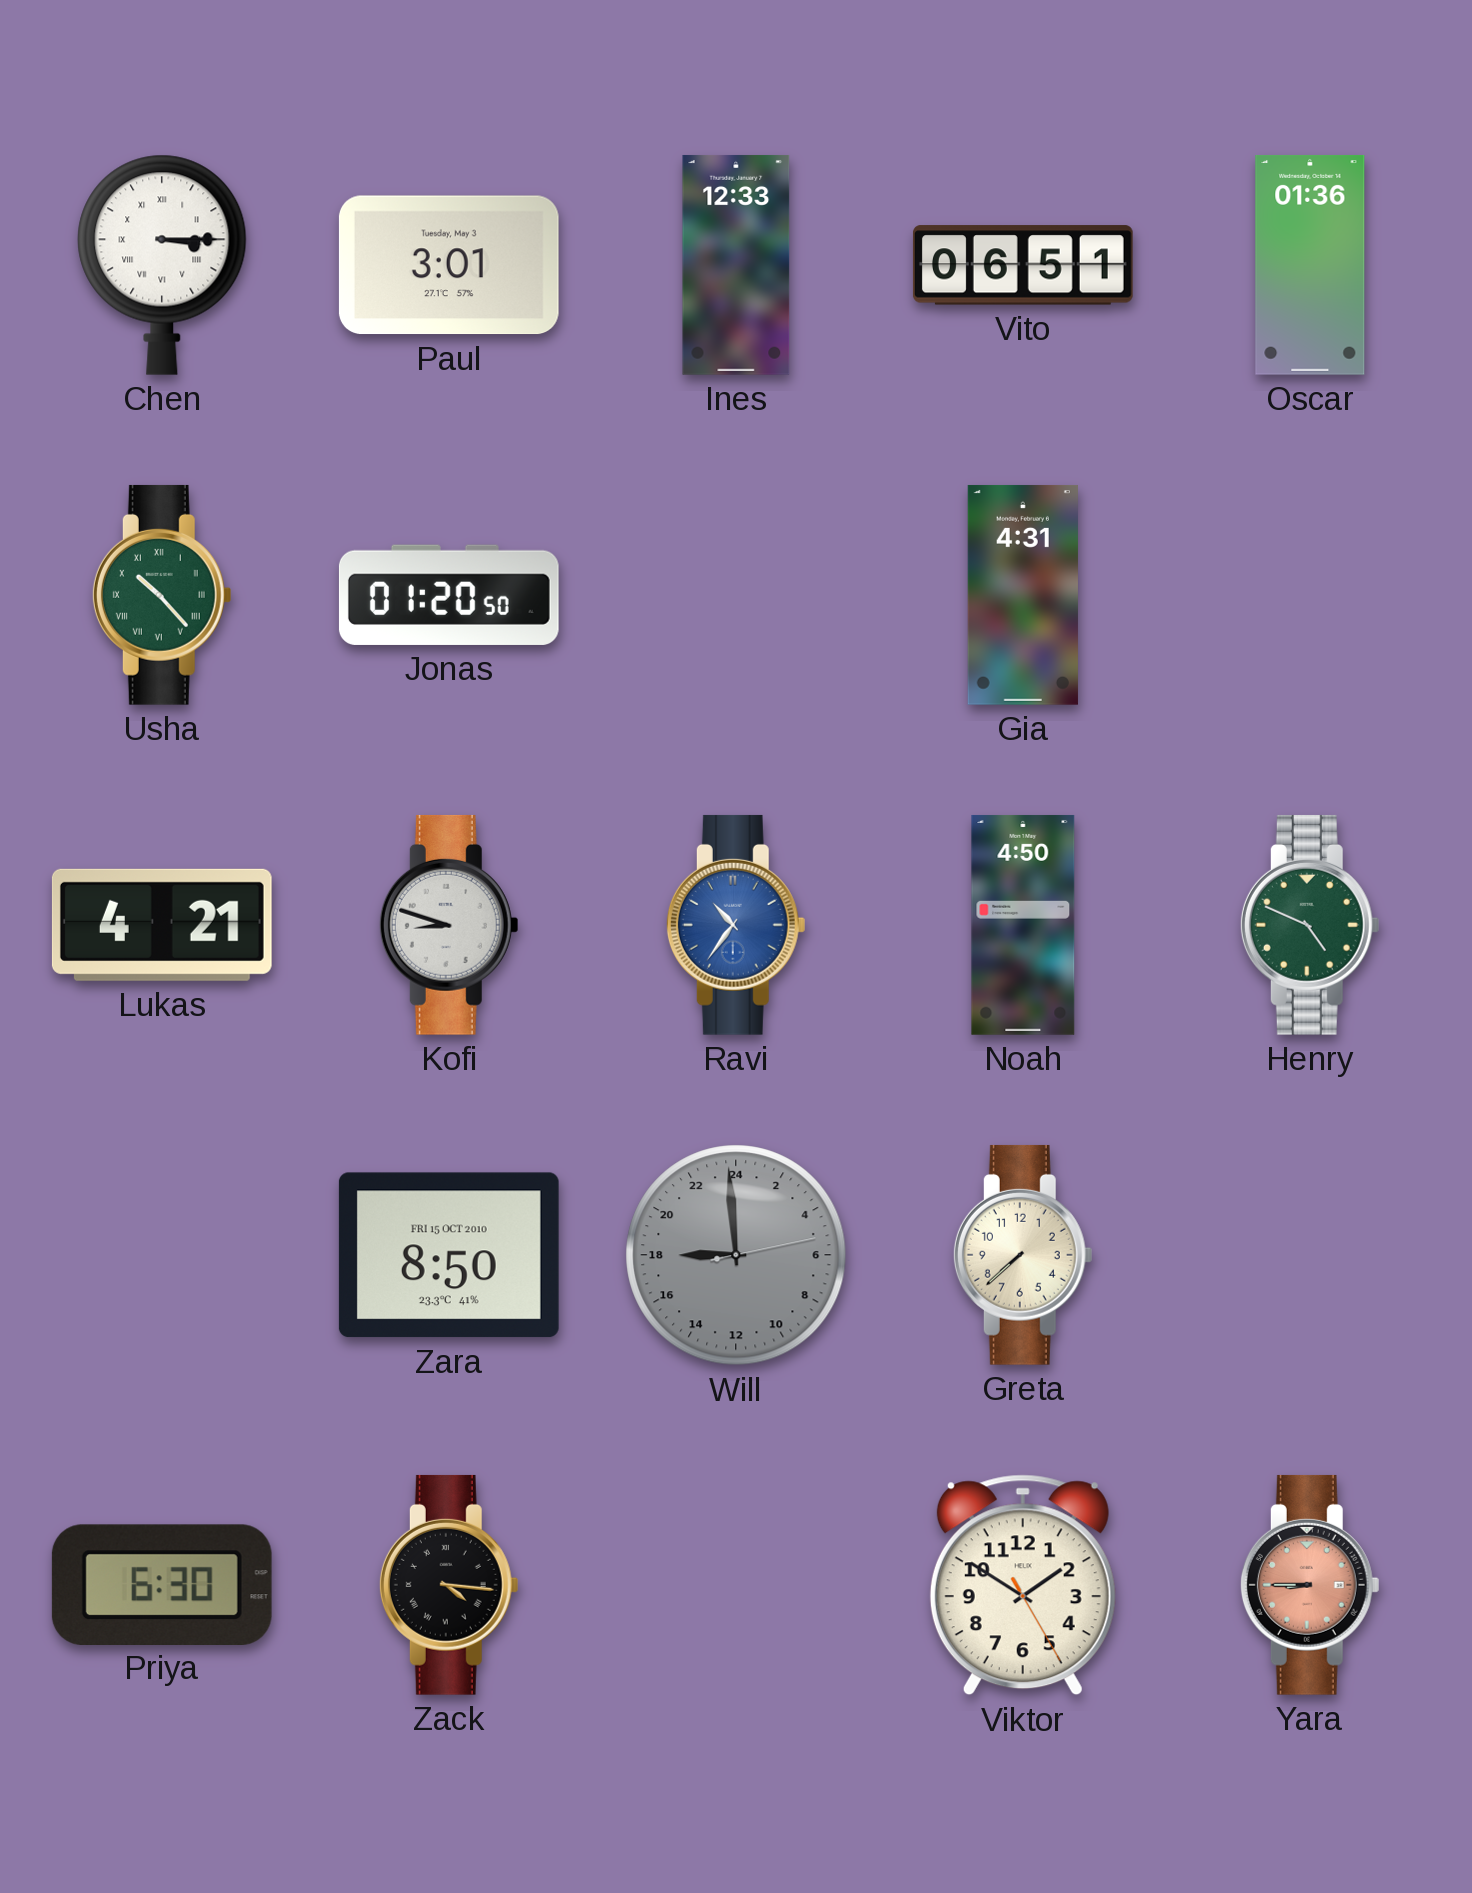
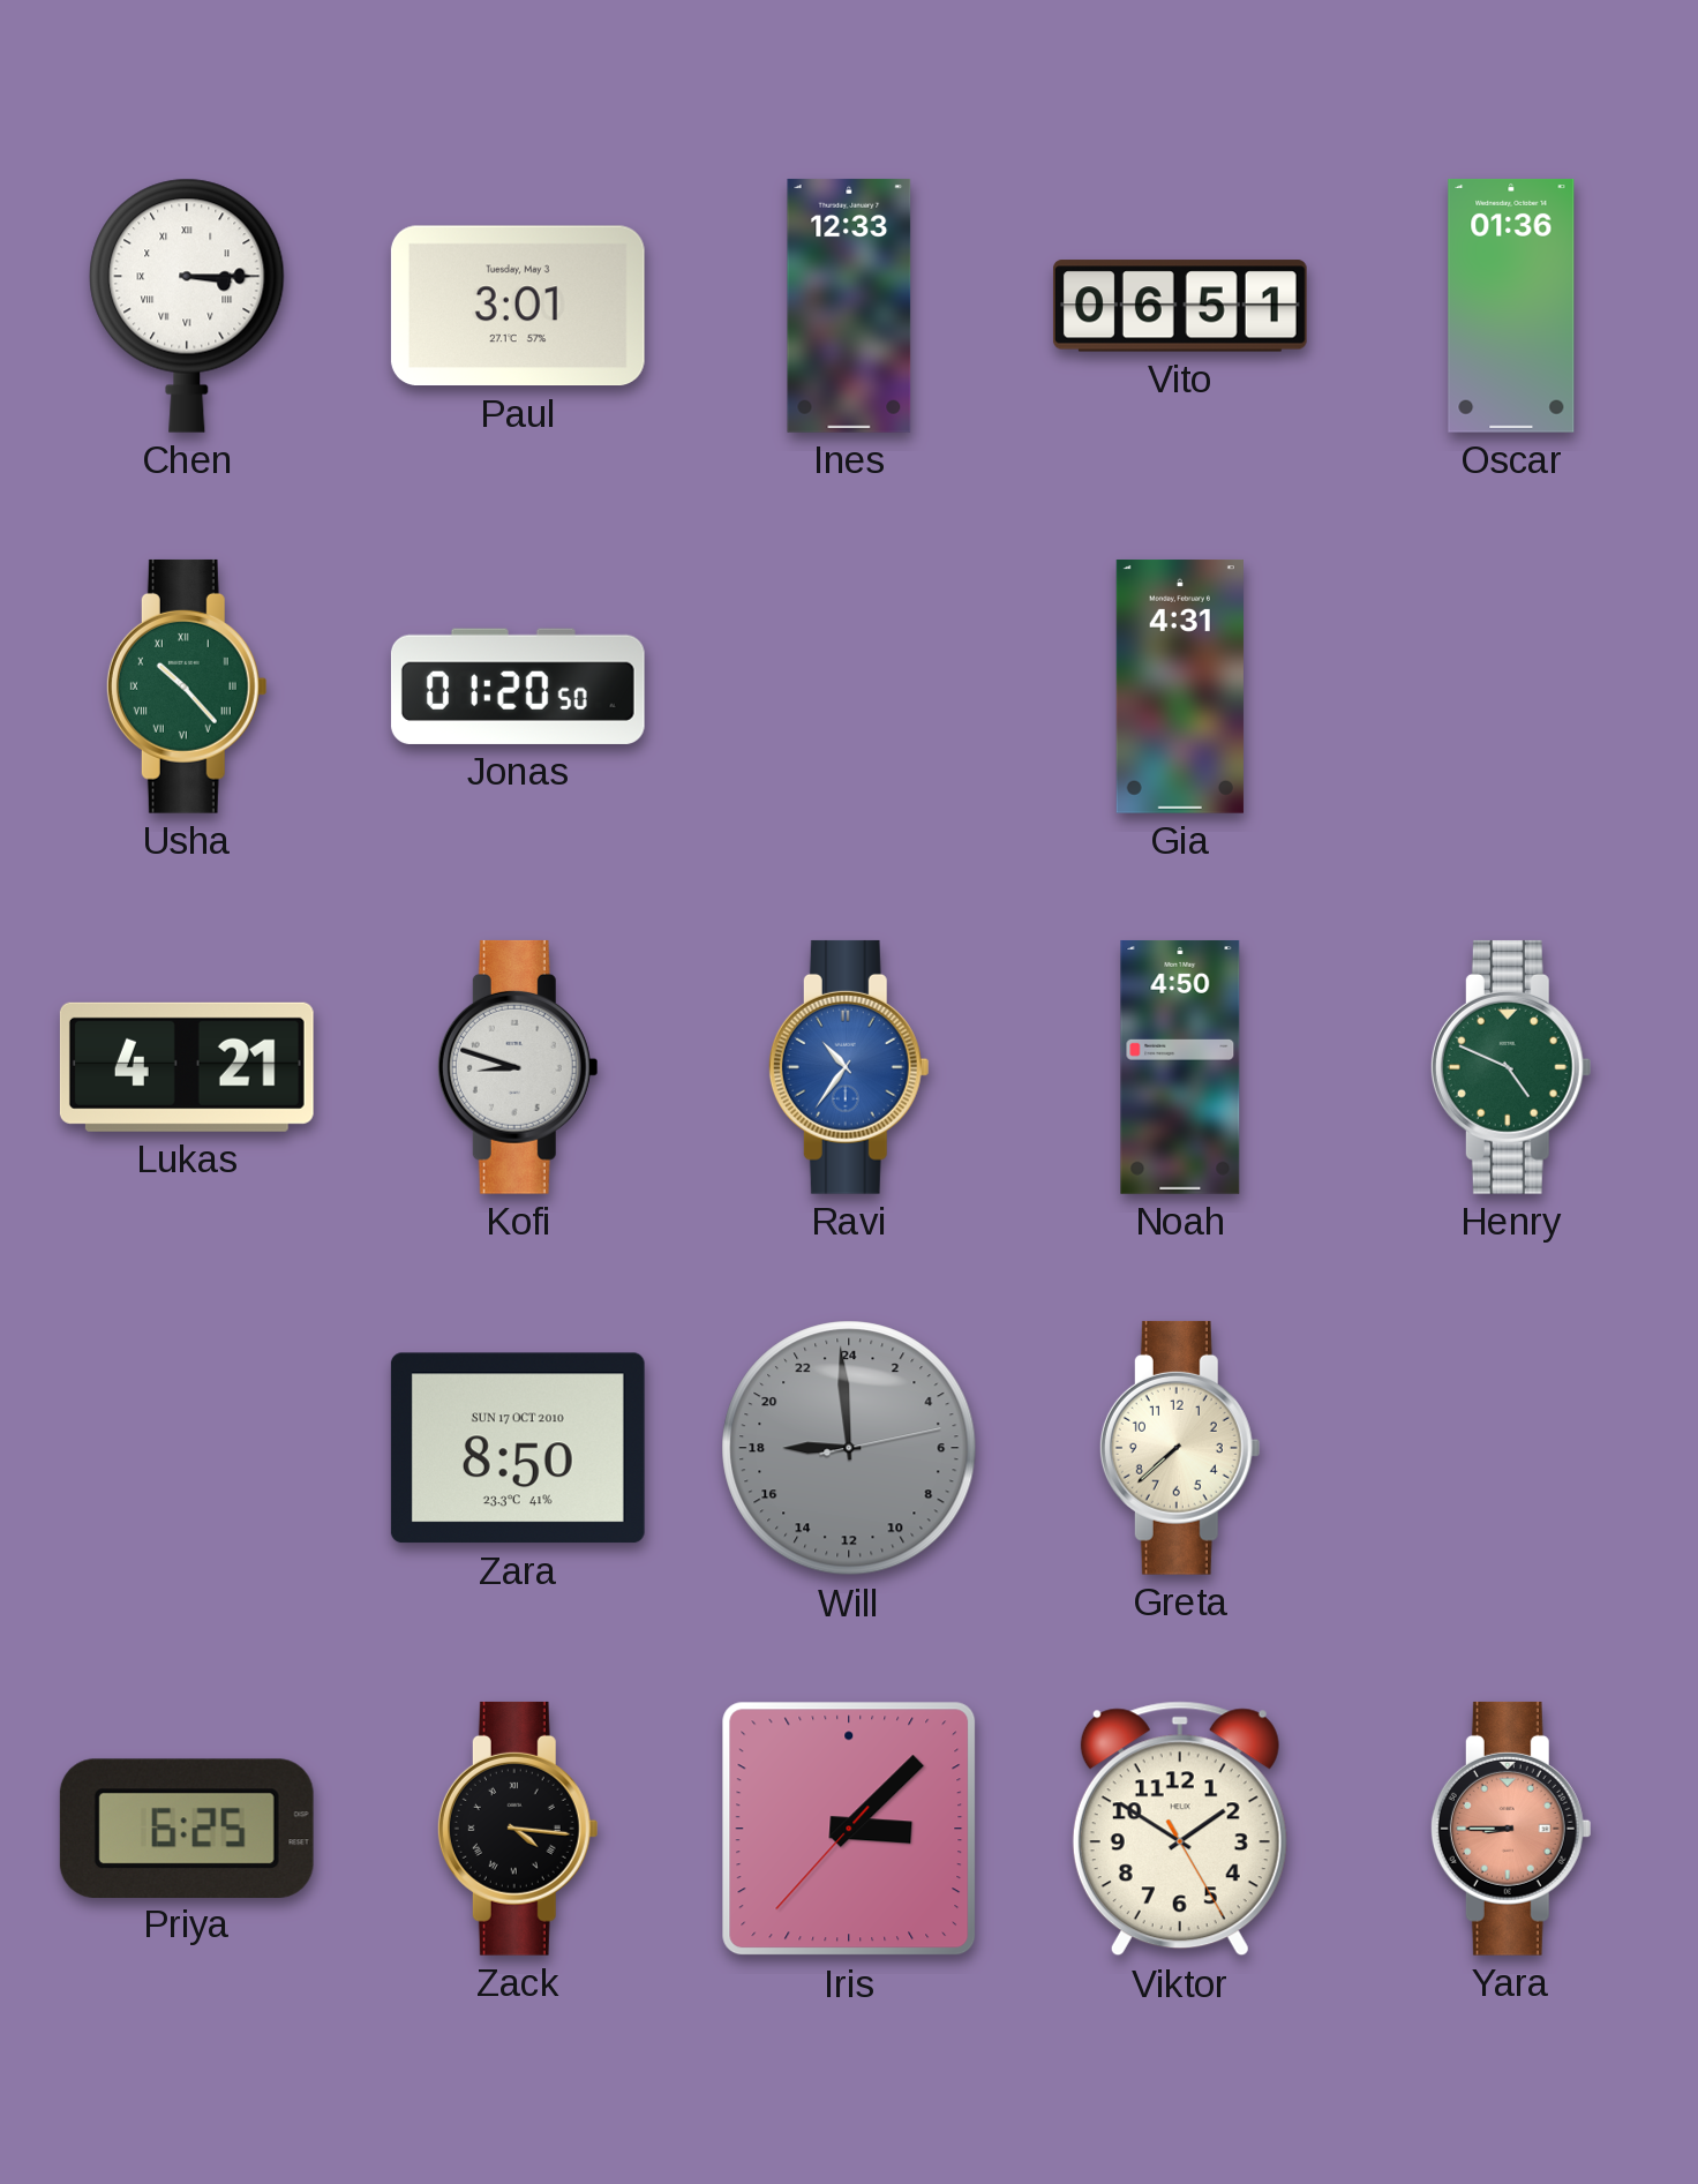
Zara date: FRI 15 OCT 2010 -> SUN 17 OCT 2010 (518, 1448)
Priya: 6:30 -> 6:25 (187, 1827)
Iris: none -> 3:07 (849, 1829)
